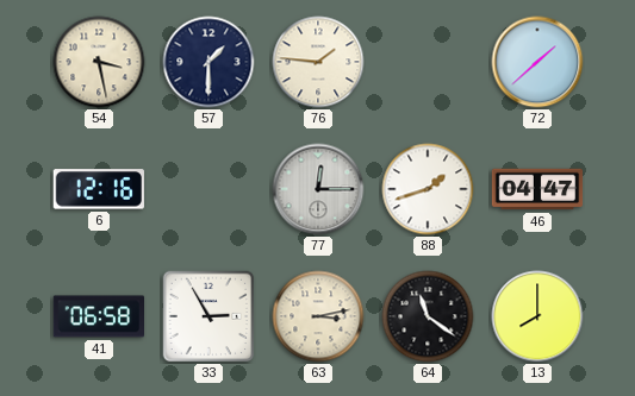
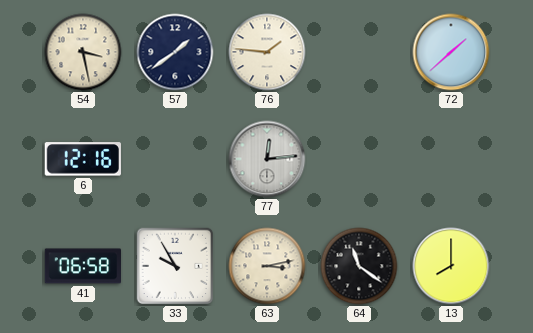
57: 1:30 -> 1:39 (175, 52)
77: 12:15 -> 12:14 (267, 159)
88: 1:42 -> none (428, 189)
46: 04:47 -> none (537, 189)
33: 2:55 -> 9:55 (175, 266)
